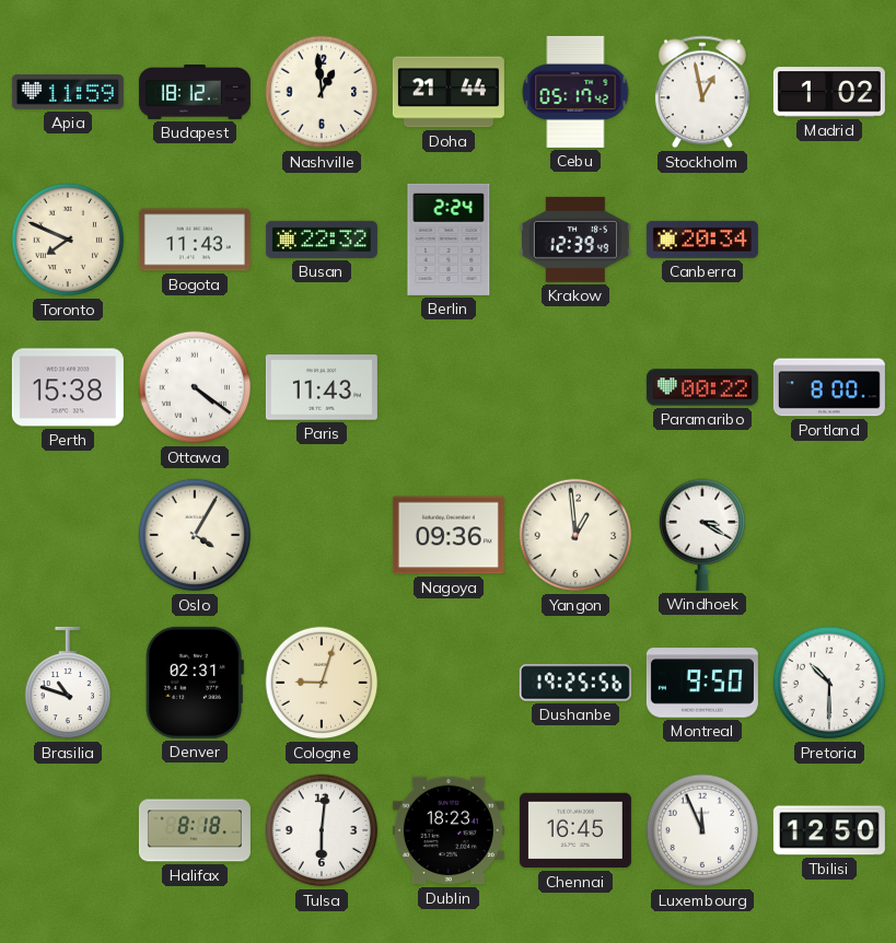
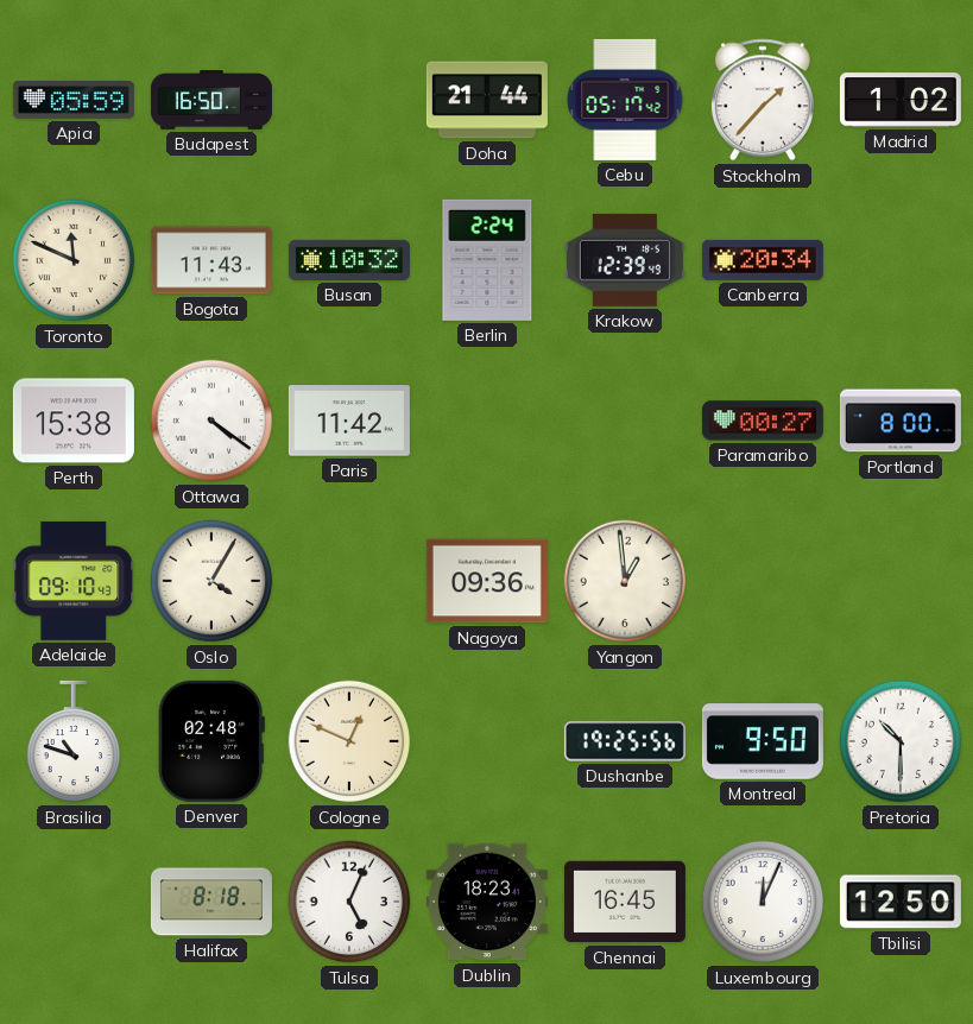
Apia: 11:59 -> 05:59 (74, 101)
Budapest: 18:12 -> 16:50 (211, 100)
Nashville: 12:59 -> none (322, 92)
Stockholm: 12:58 -> 1:37 (763, 100)
Toronto: 7:49 -> 11:49 (74, 260)
Busan: 22:32 -> 10:32 (349, 260)
Paris: 11:43 -> 11:42 (349, 421)
Paramaribo: 00:22 -> 00:27 (763, 421)
Adelaide: none -> 09:10 (74, 581)
Windhoek: 3:20 -> none (702, 535)
Denver: 02:31 -> 02:48 (211, 741)
Cologne: 9:03 -> 12:49 (349, 741)
Tulsa: 6:01 -> 5:04 (349, 902)
Luxembourg: 11:56 -> 12:04 (763, 902)
